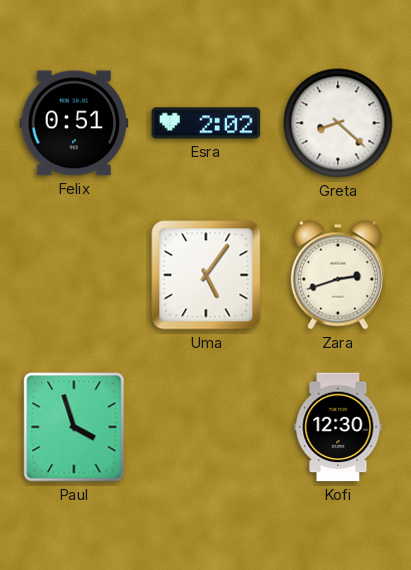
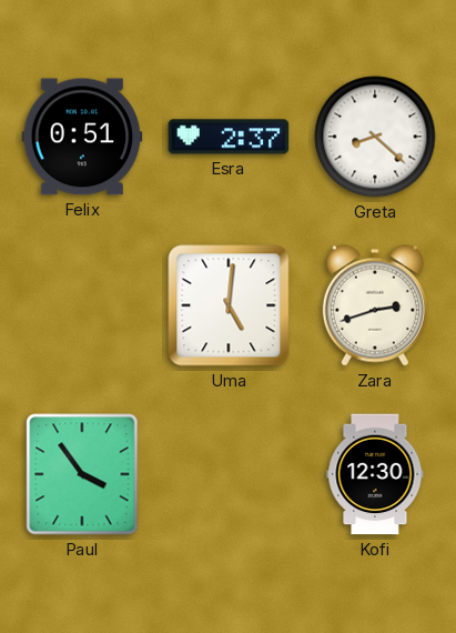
Esra: 2:02 -> 2:37 (229, 137)
Uma: 5:06 -> 5:01 (229, 305)
Paul: 3:57 -> 3:54 (82, 474)
